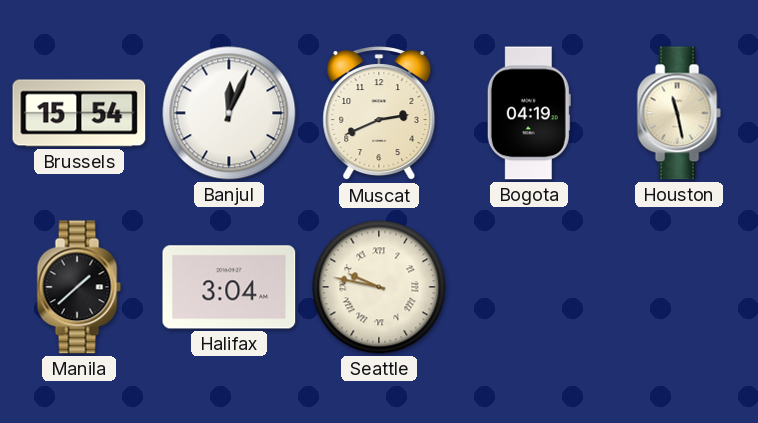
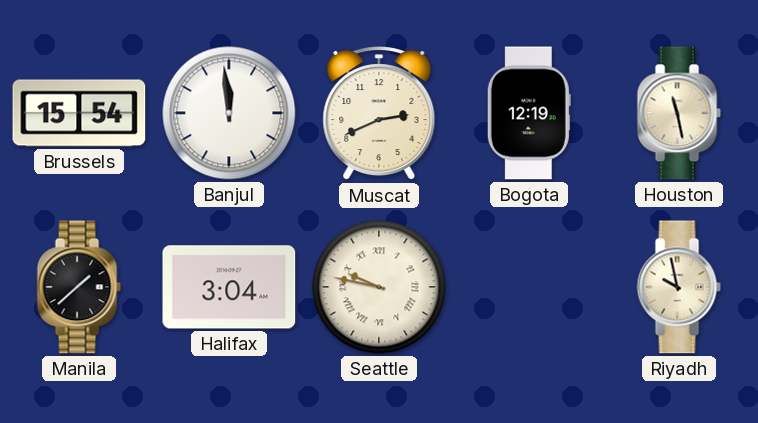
Banjul: 12:04 -> 11:59 (229, 113)
Bogota: 04:19 -> 12:19 (529, 113)
Riyadh: none -> 9:58 (679, 287)
